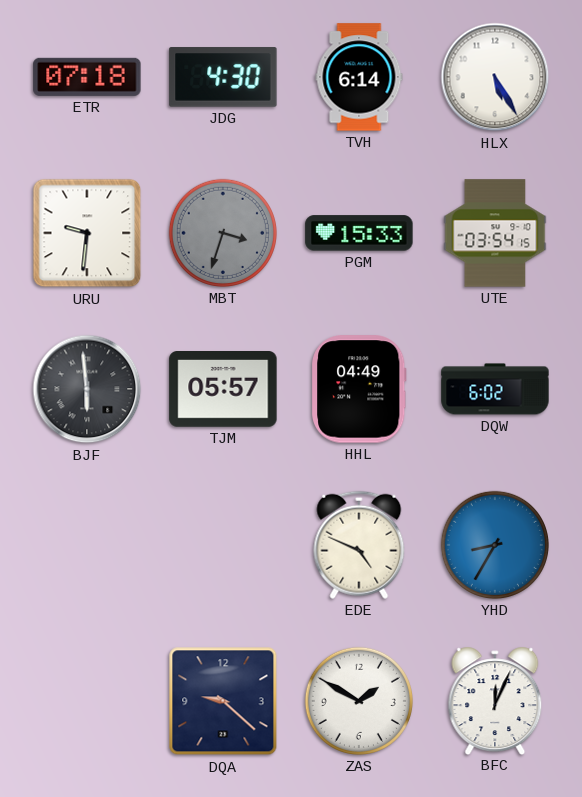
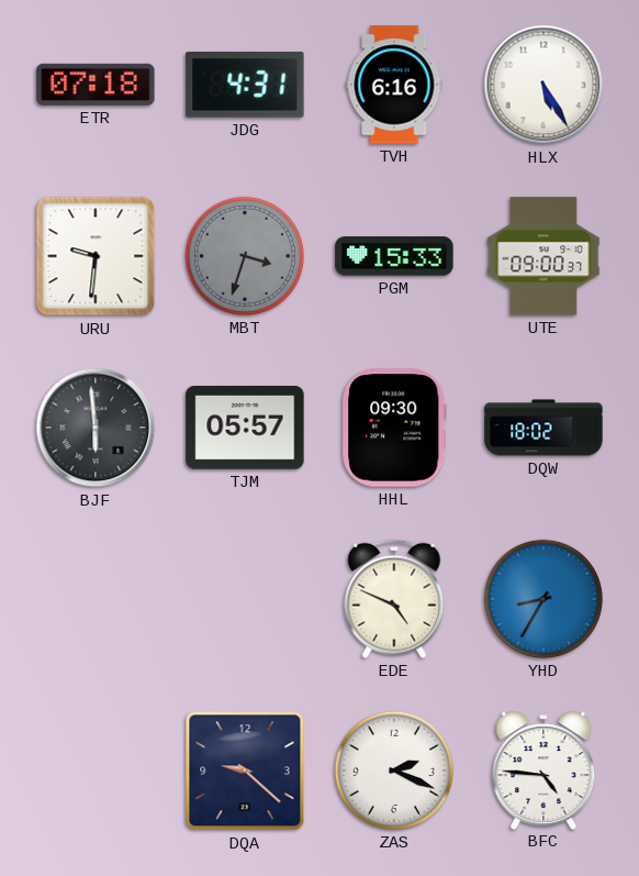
JDG: 4:30 -> 4:31 (245, 85)
TVH: 6:14 -> 6:16 (394, 85)
UTE: 03:54 -> 09:00 (543, 256)
HHL: 04:49 -> 09:30 (394, 428)
DQW: 6:02 -> 18:02 (543, 428)
ZAS: 1:50 -> 2:19 (394, 770)
BFC: 12:04 -> 4:46 (543, 769)
